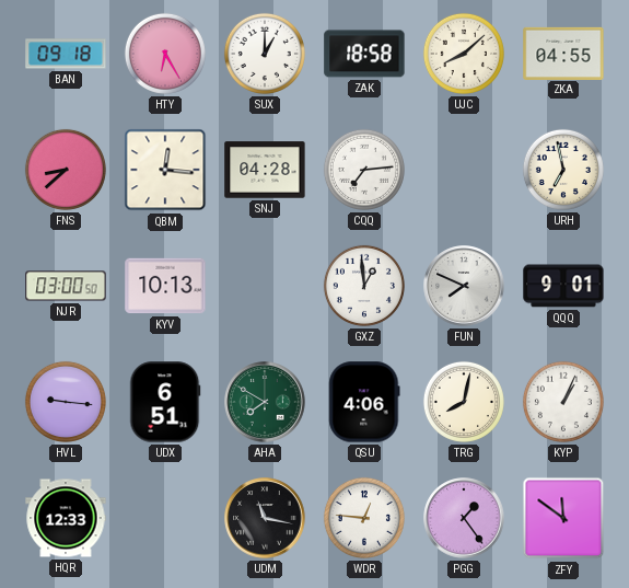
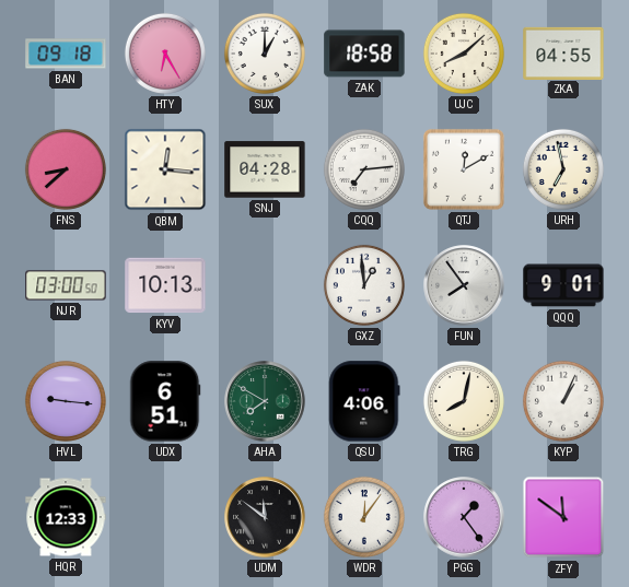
QTJ: none -> 12:10 (464, 169)
FUN: 7:49 -> 7:54 (464, 285)
UDM: 11:17 -> 11:51 (265, 517)
WDR: 12:46 -> 12:06 (364, 517)
